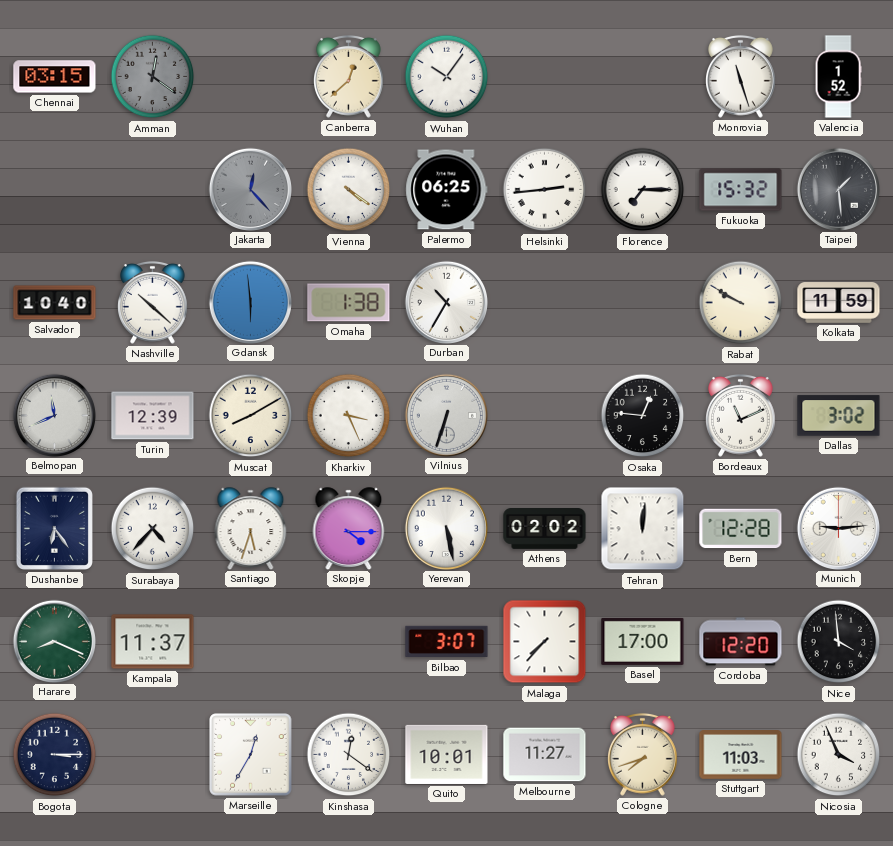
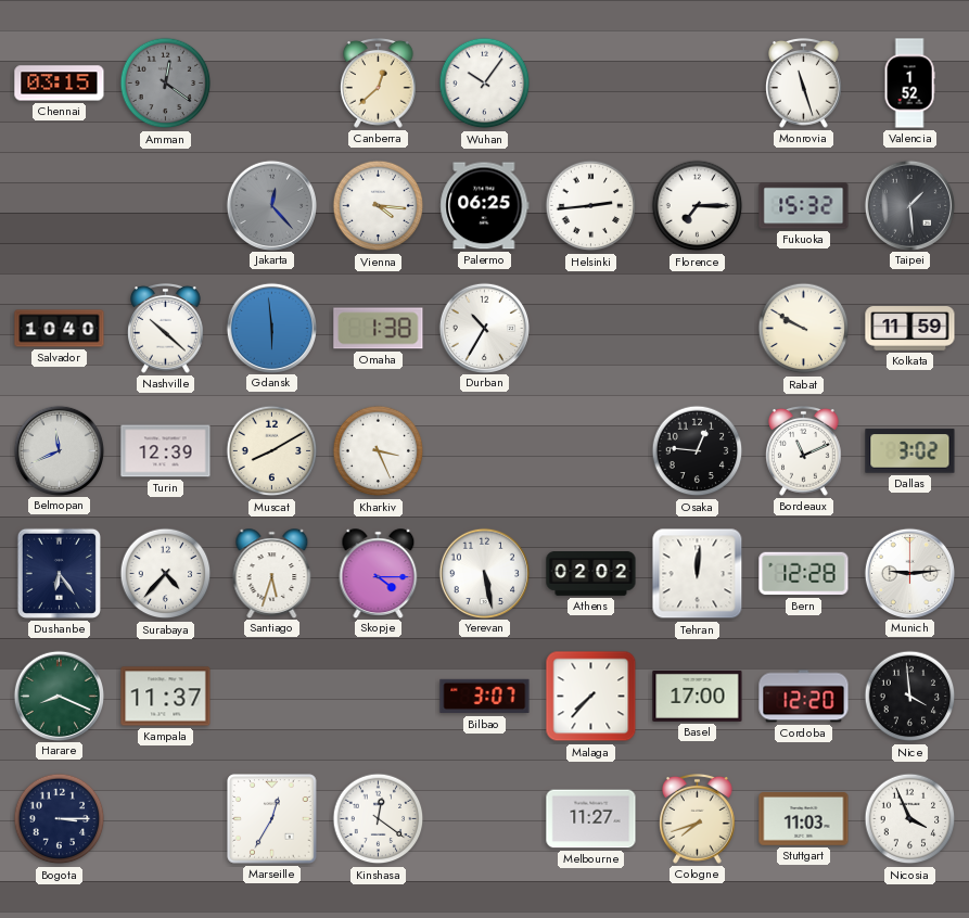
Vienna: 4:21 -> 4:16 (379, 206)
Vilnius: 6:33 -> none (446, 415)
Quito: 10:01 -> none (447, 754)
